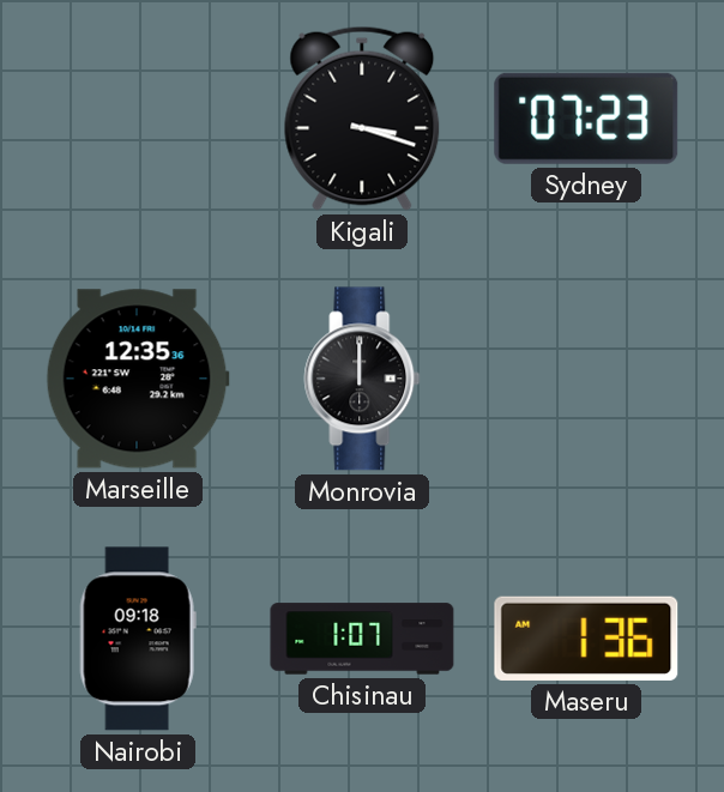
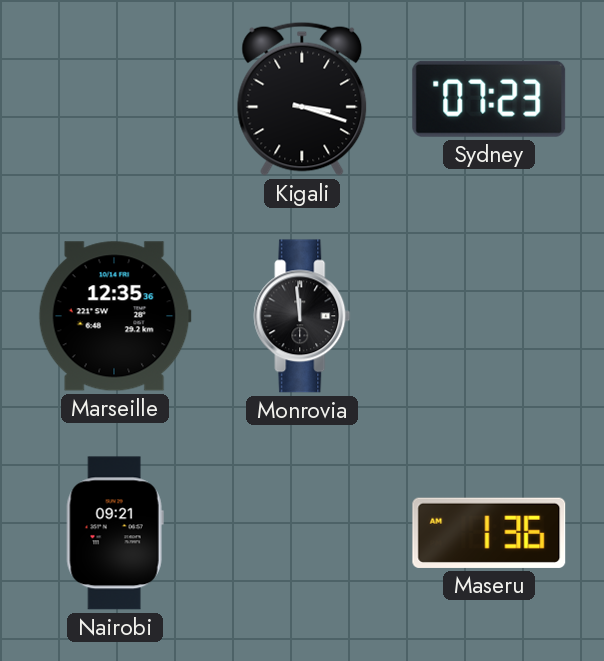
Monrovia: 12:00 -> 11:59 (302, 316)
Nairobi: 09:18 -> 09:21 (115, 533)
Chisinau: 1:07 -> none (362, 639)
